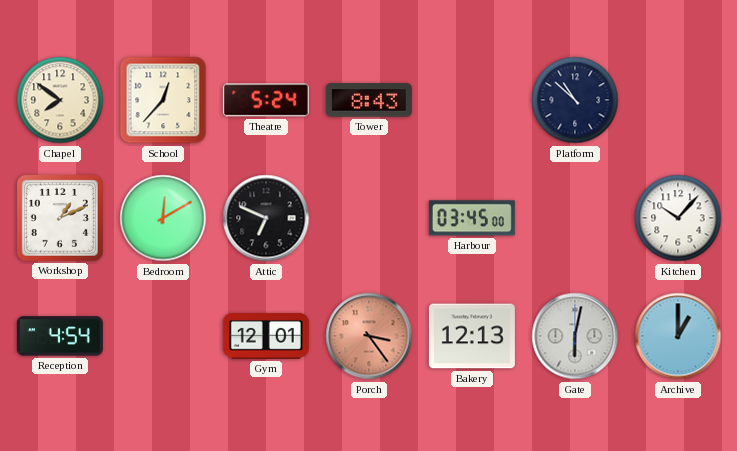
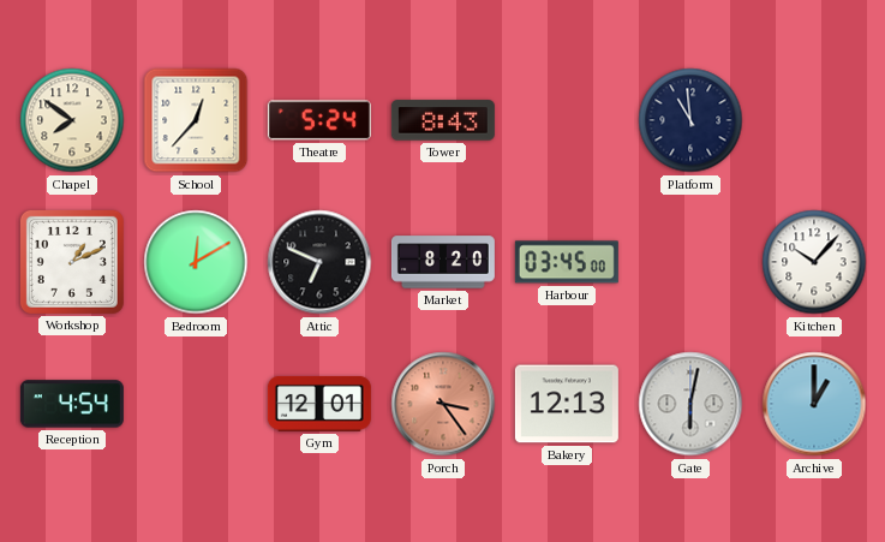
Platform: 10:52 -> 10:59 (690, 120)
Market: none -> 8:20 (443, 262)
